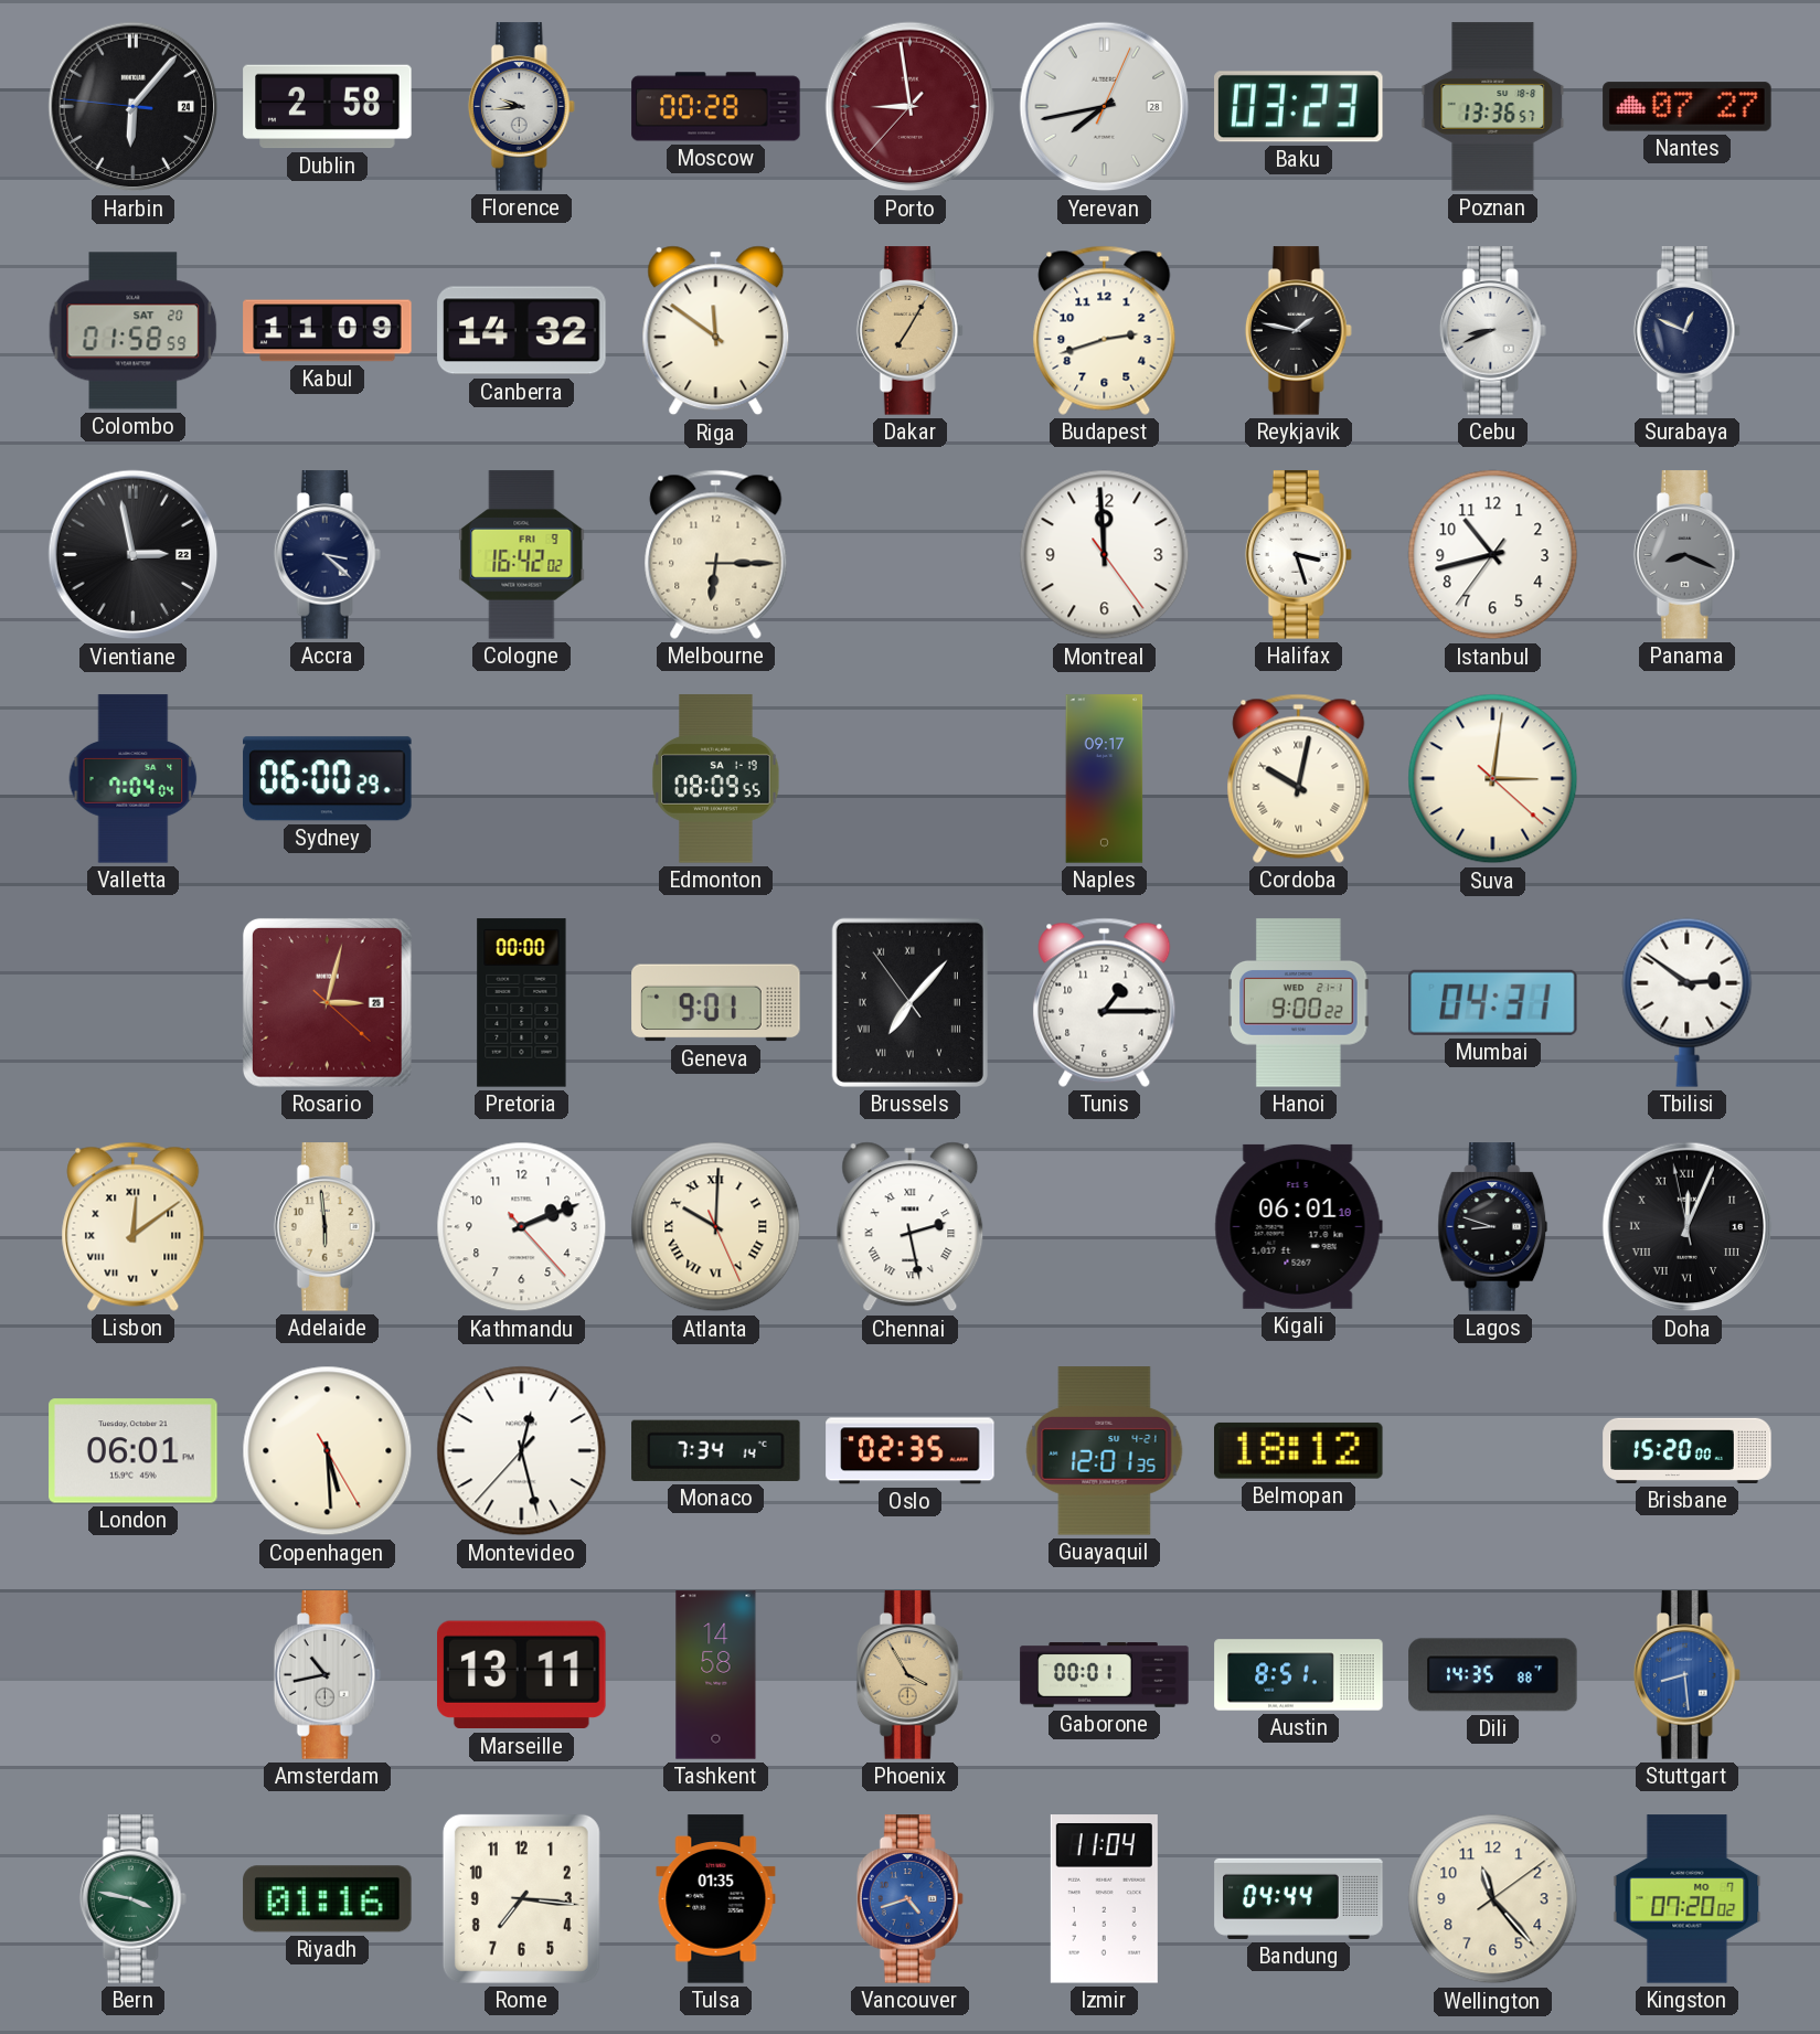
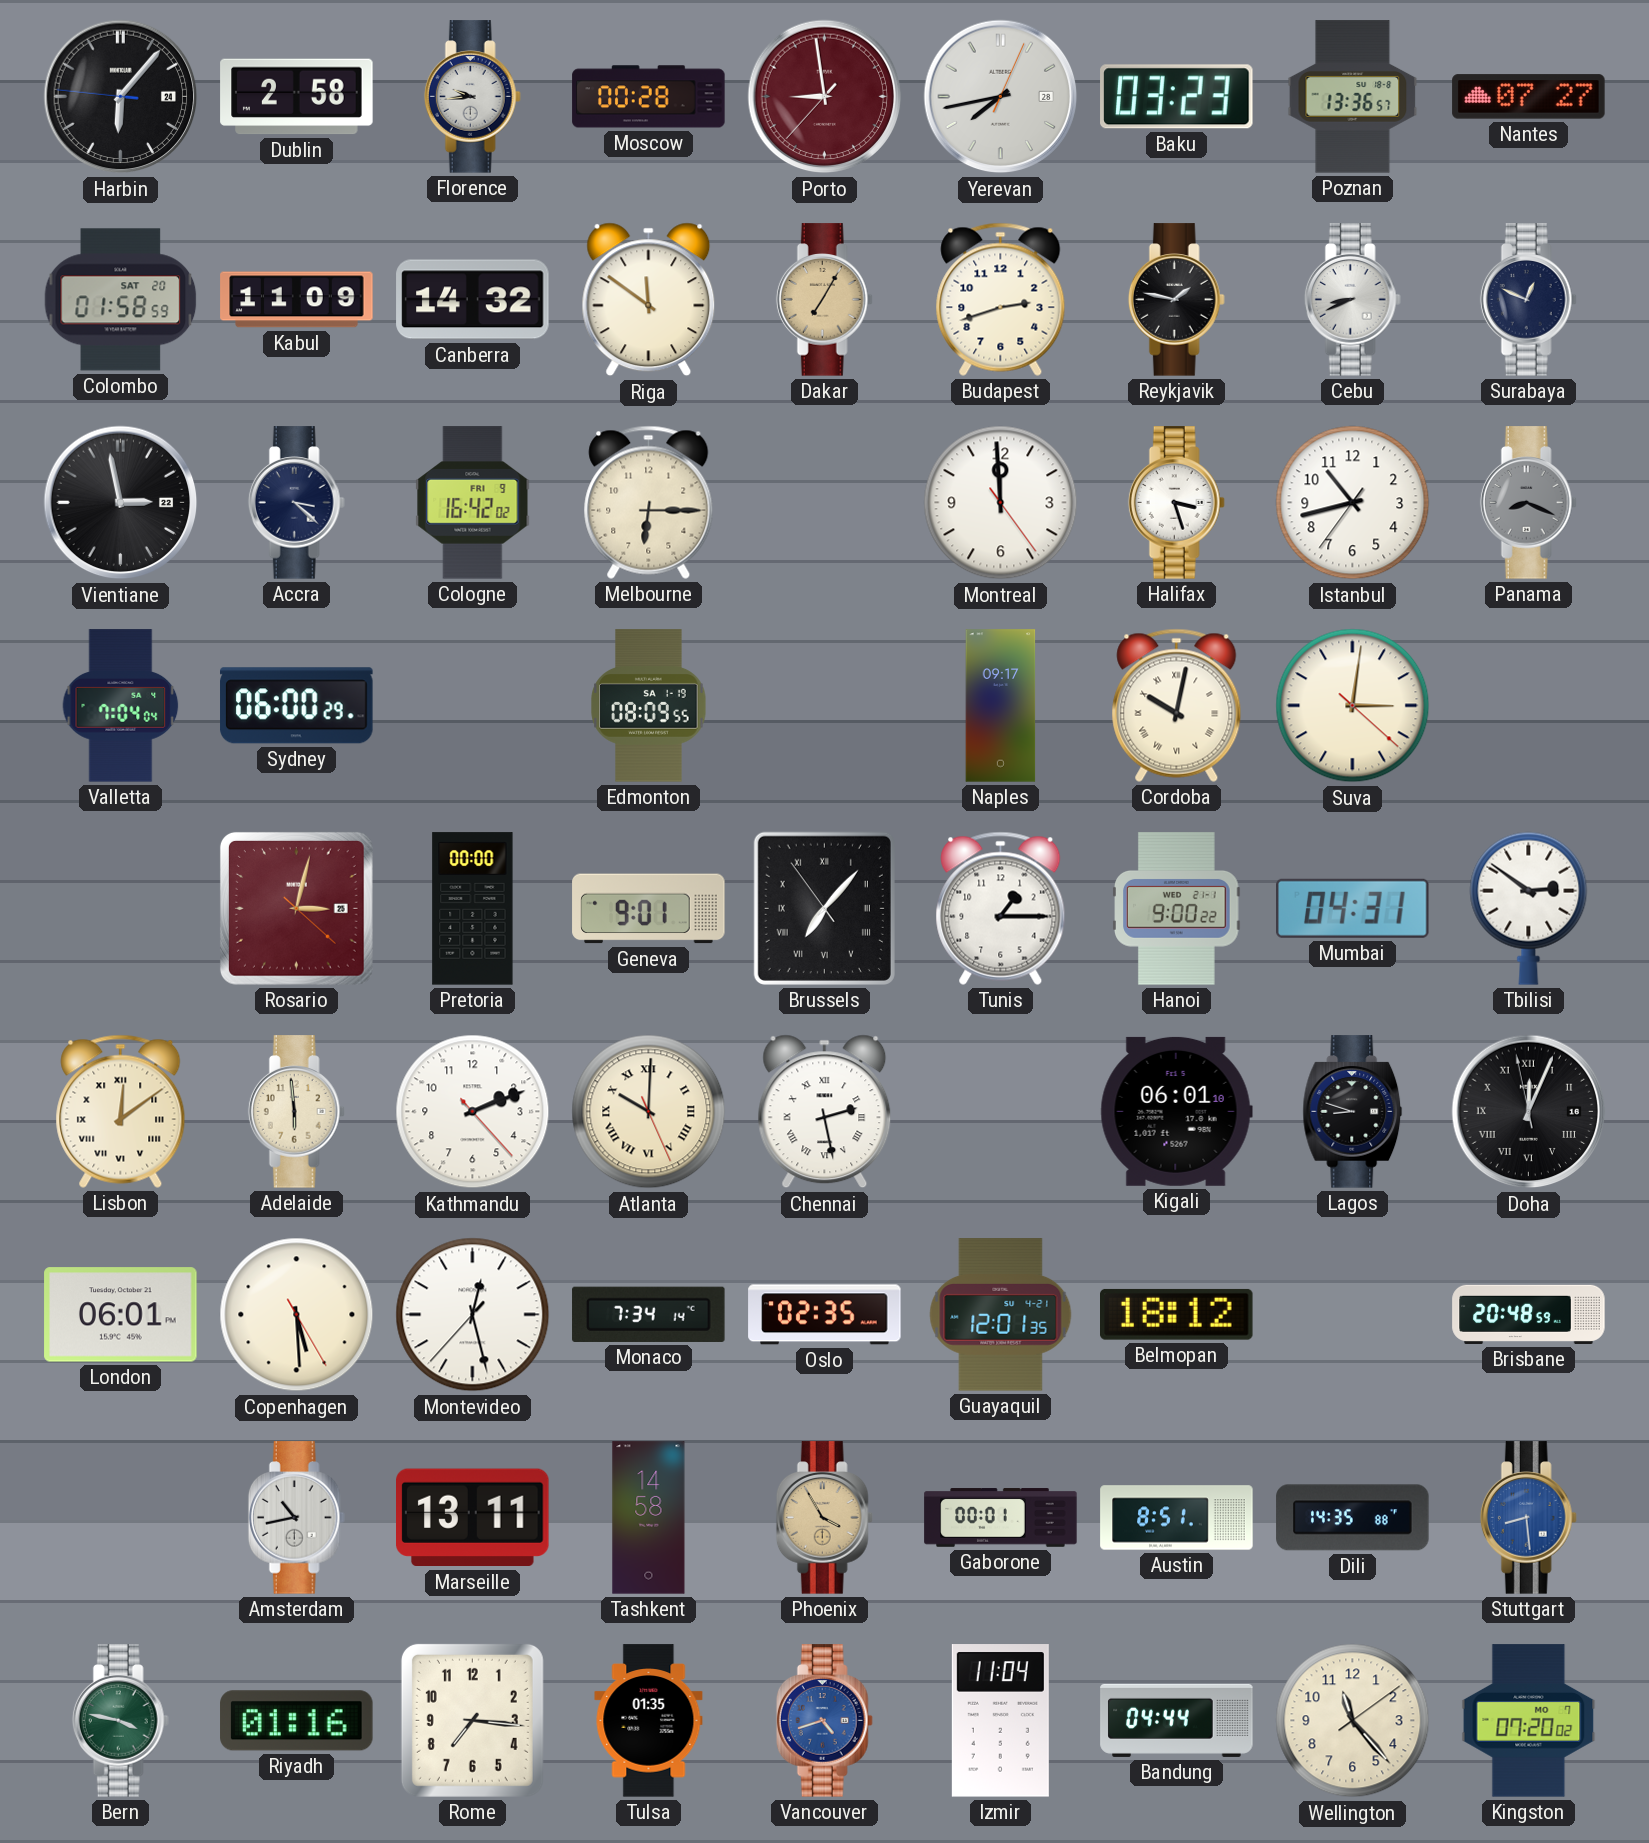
Brisbane: 15:20 -> 20:48 (1529, 1314)
